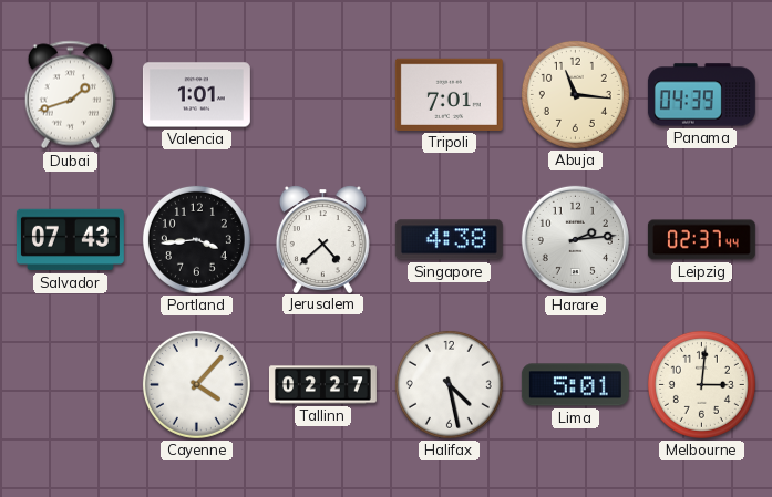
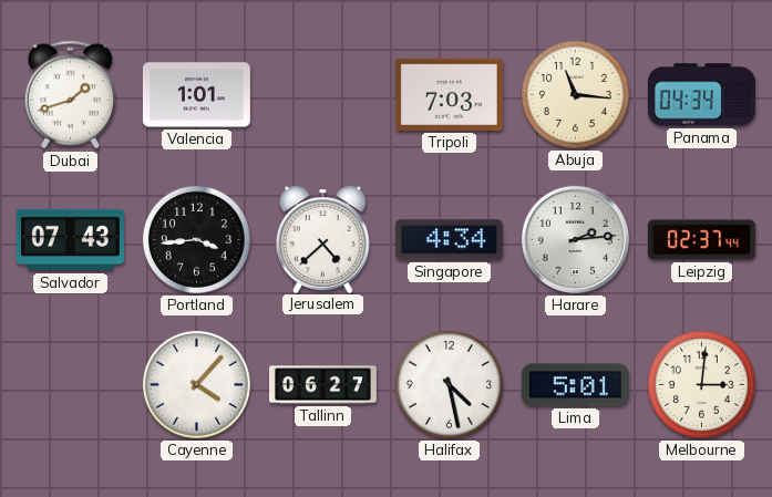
Tripoli: 7:01 -> 7:03 (449, 94)
Panama: 04:39 -> 04:34 (701, 95)
Singapore: 4:38 -> 4:34 (449, 240)
Tallinn: 02:27 -> 06:27 (322, 385)
